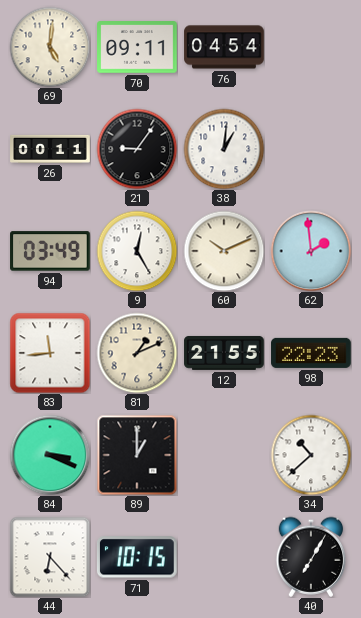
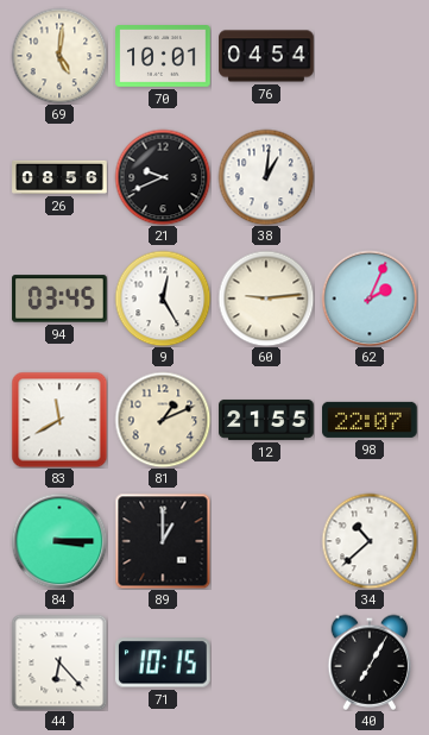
70: 09:11 -> 10:01 (163, 56)
26: 00:11 -> 08:56 (59, 177)
21: 9:06 -> 9:41 (163, 177)
94: 03:49 -> 03:45 (59, 299)
60: 10:11 -> 9:14 (266, 299)
62: 1:59 -> 2:04 (370, 299)
83: 11:44 -> 11:40 (59, 420)
98: 22:23 -> 22:07 (370, 420)
84: 3:19 -> 3:15 (59, 541)
